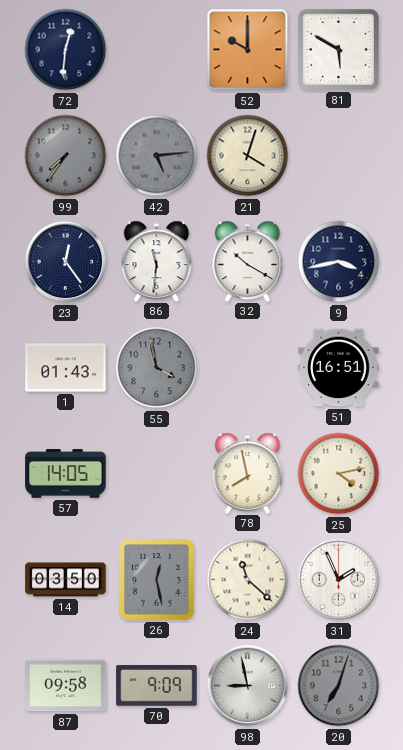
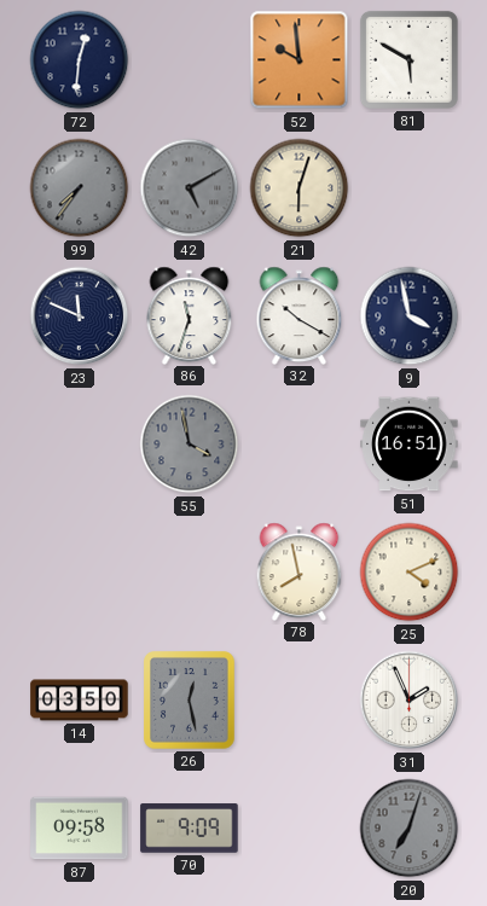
52: 10:00 -> 9:59 (300, 60)
42: 5:14 -> 5:10 (190, 188)
21: 4:03 -> 6:03 (300, 188)
23: 12:24 -> 11:49 (80, 316)
86: 11:31 -> 11:33 (190, 315)
9: 3:43 -> 3:58 (410, 316)
1: 01:43 -> none (66, 368)
57: 14:05 -> none (66, 474)
25: 4:13 -> 4:11 (410, 573)
24: 11:22 -> none (248, 580)
98: 8:58 -> none (248, 686)
